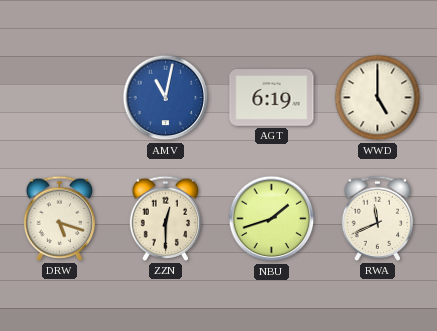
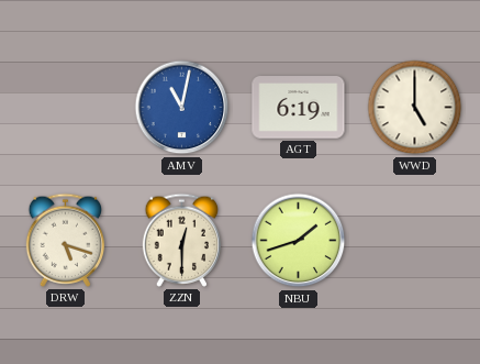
RWA: 11:41 -> none (378, 218)
